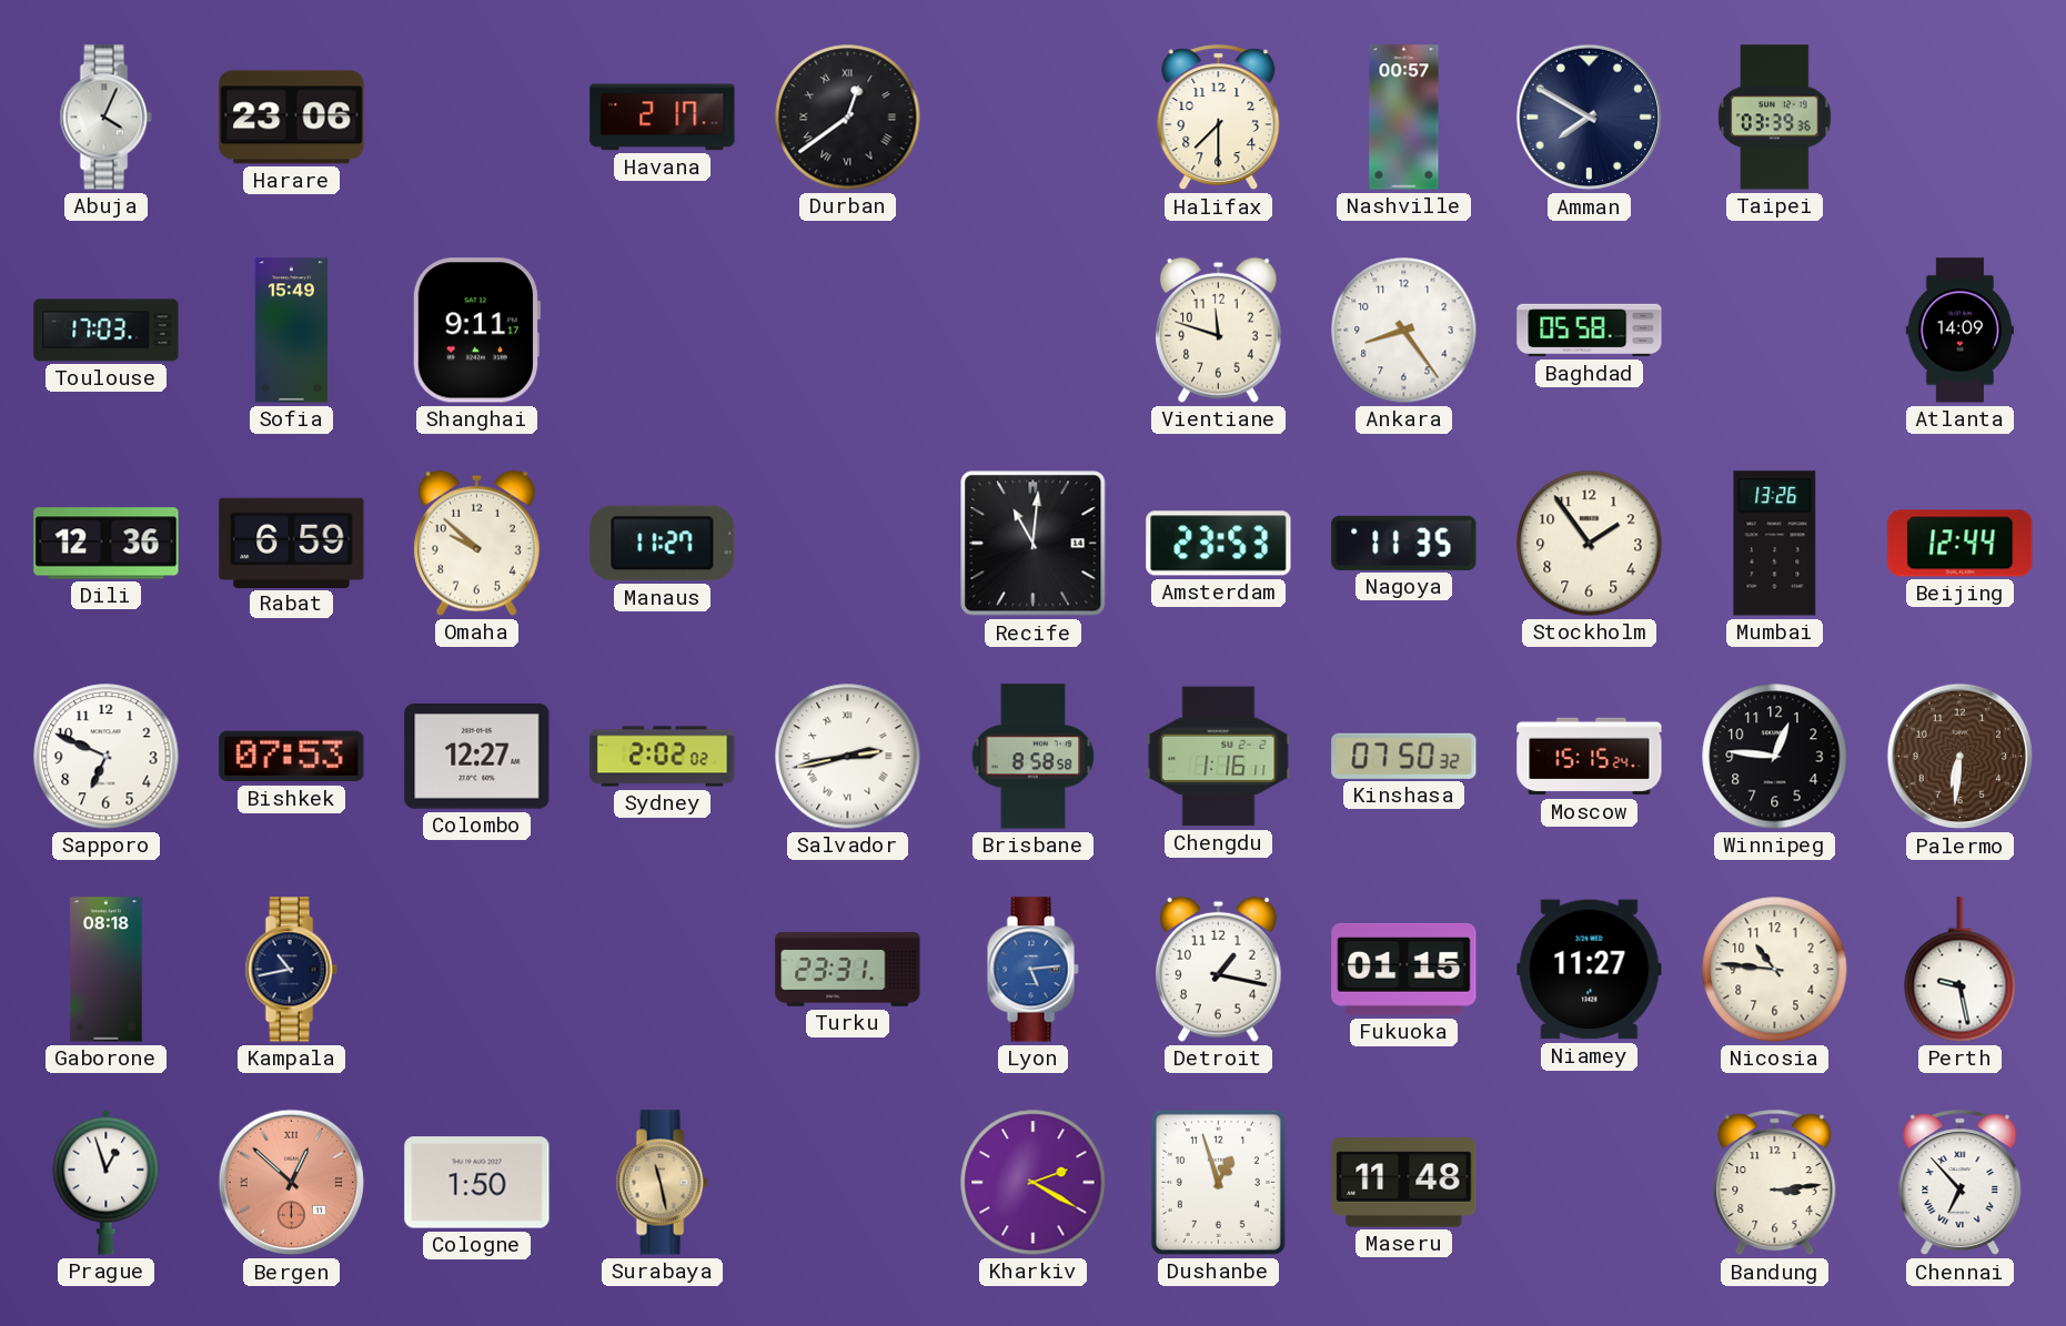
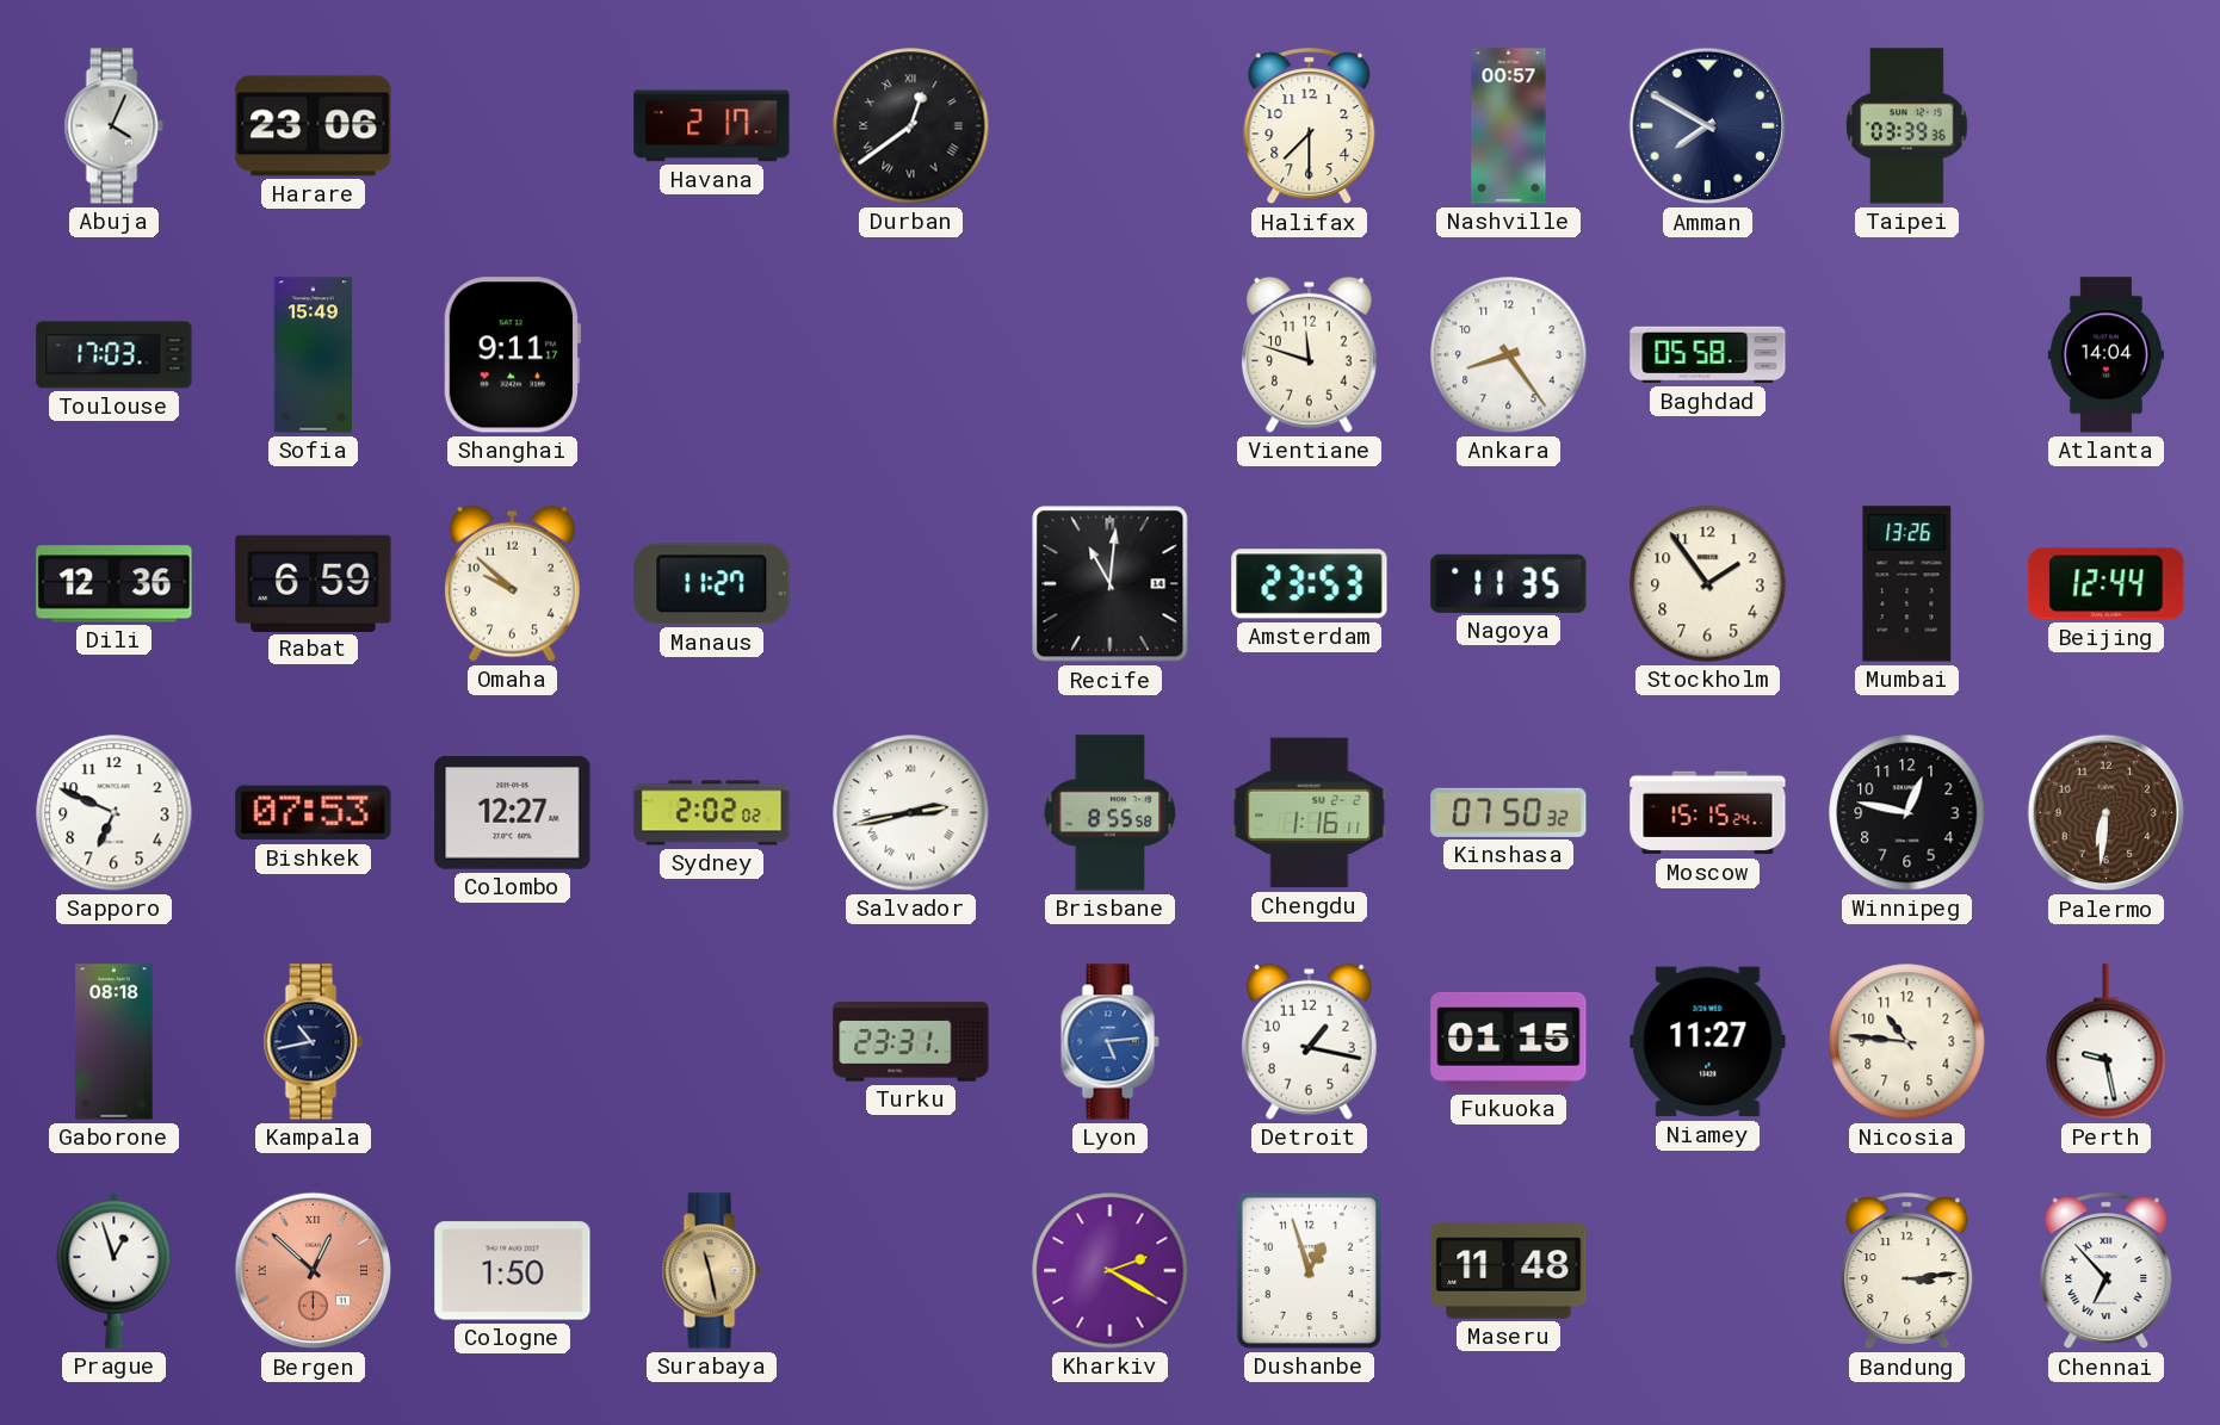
Atlanta: 14:09 -> 14:04 (2105, 355)
Brisbane: 8:58 -> 8:55 (1111, 813)
Winnipeg: 12:46 -> 12:47 (1907, 813)
